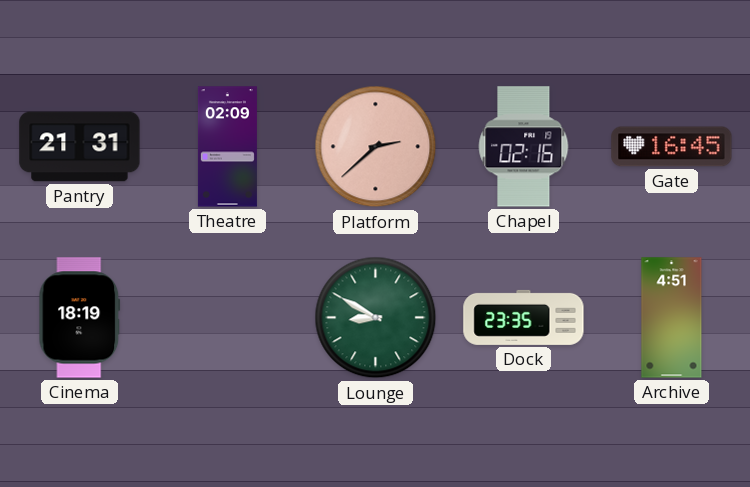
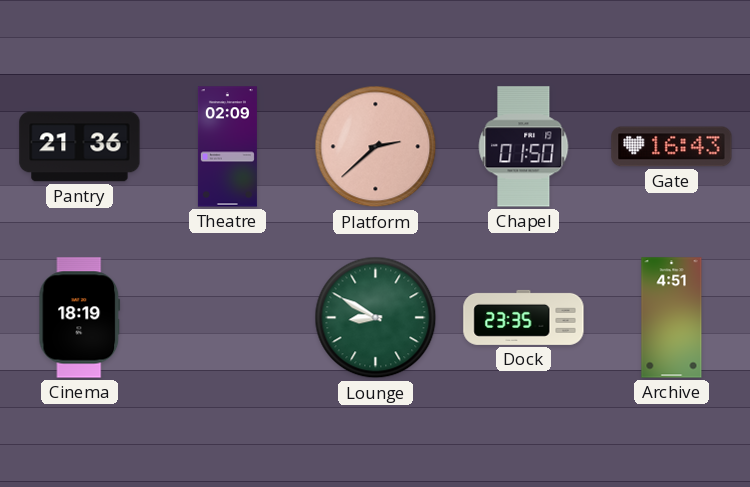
Pantry: 21:31 -> 21:36 (80, 147)
Chapel: 02:16 -> 01:50 (524, 147)
Gate: 16:45 -> 16:43 (672, 147)
